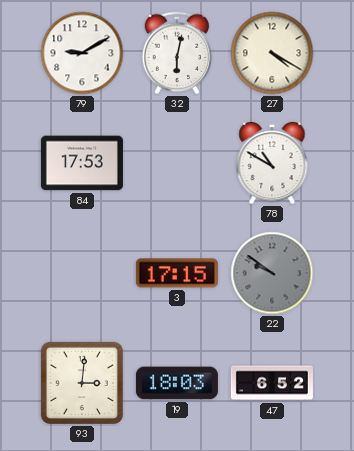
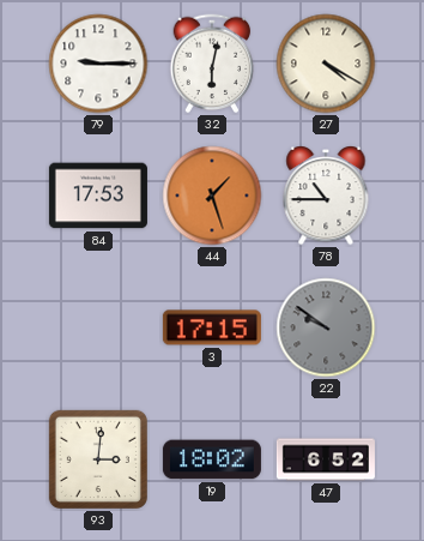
79: 9:10 -> 9:15 (98, 64)
44: none -> 1:27 (212, 196)
78: 10:50 -> 10:45 (326, 197)
19: 18:03 -> 18:02 (212, 459)
